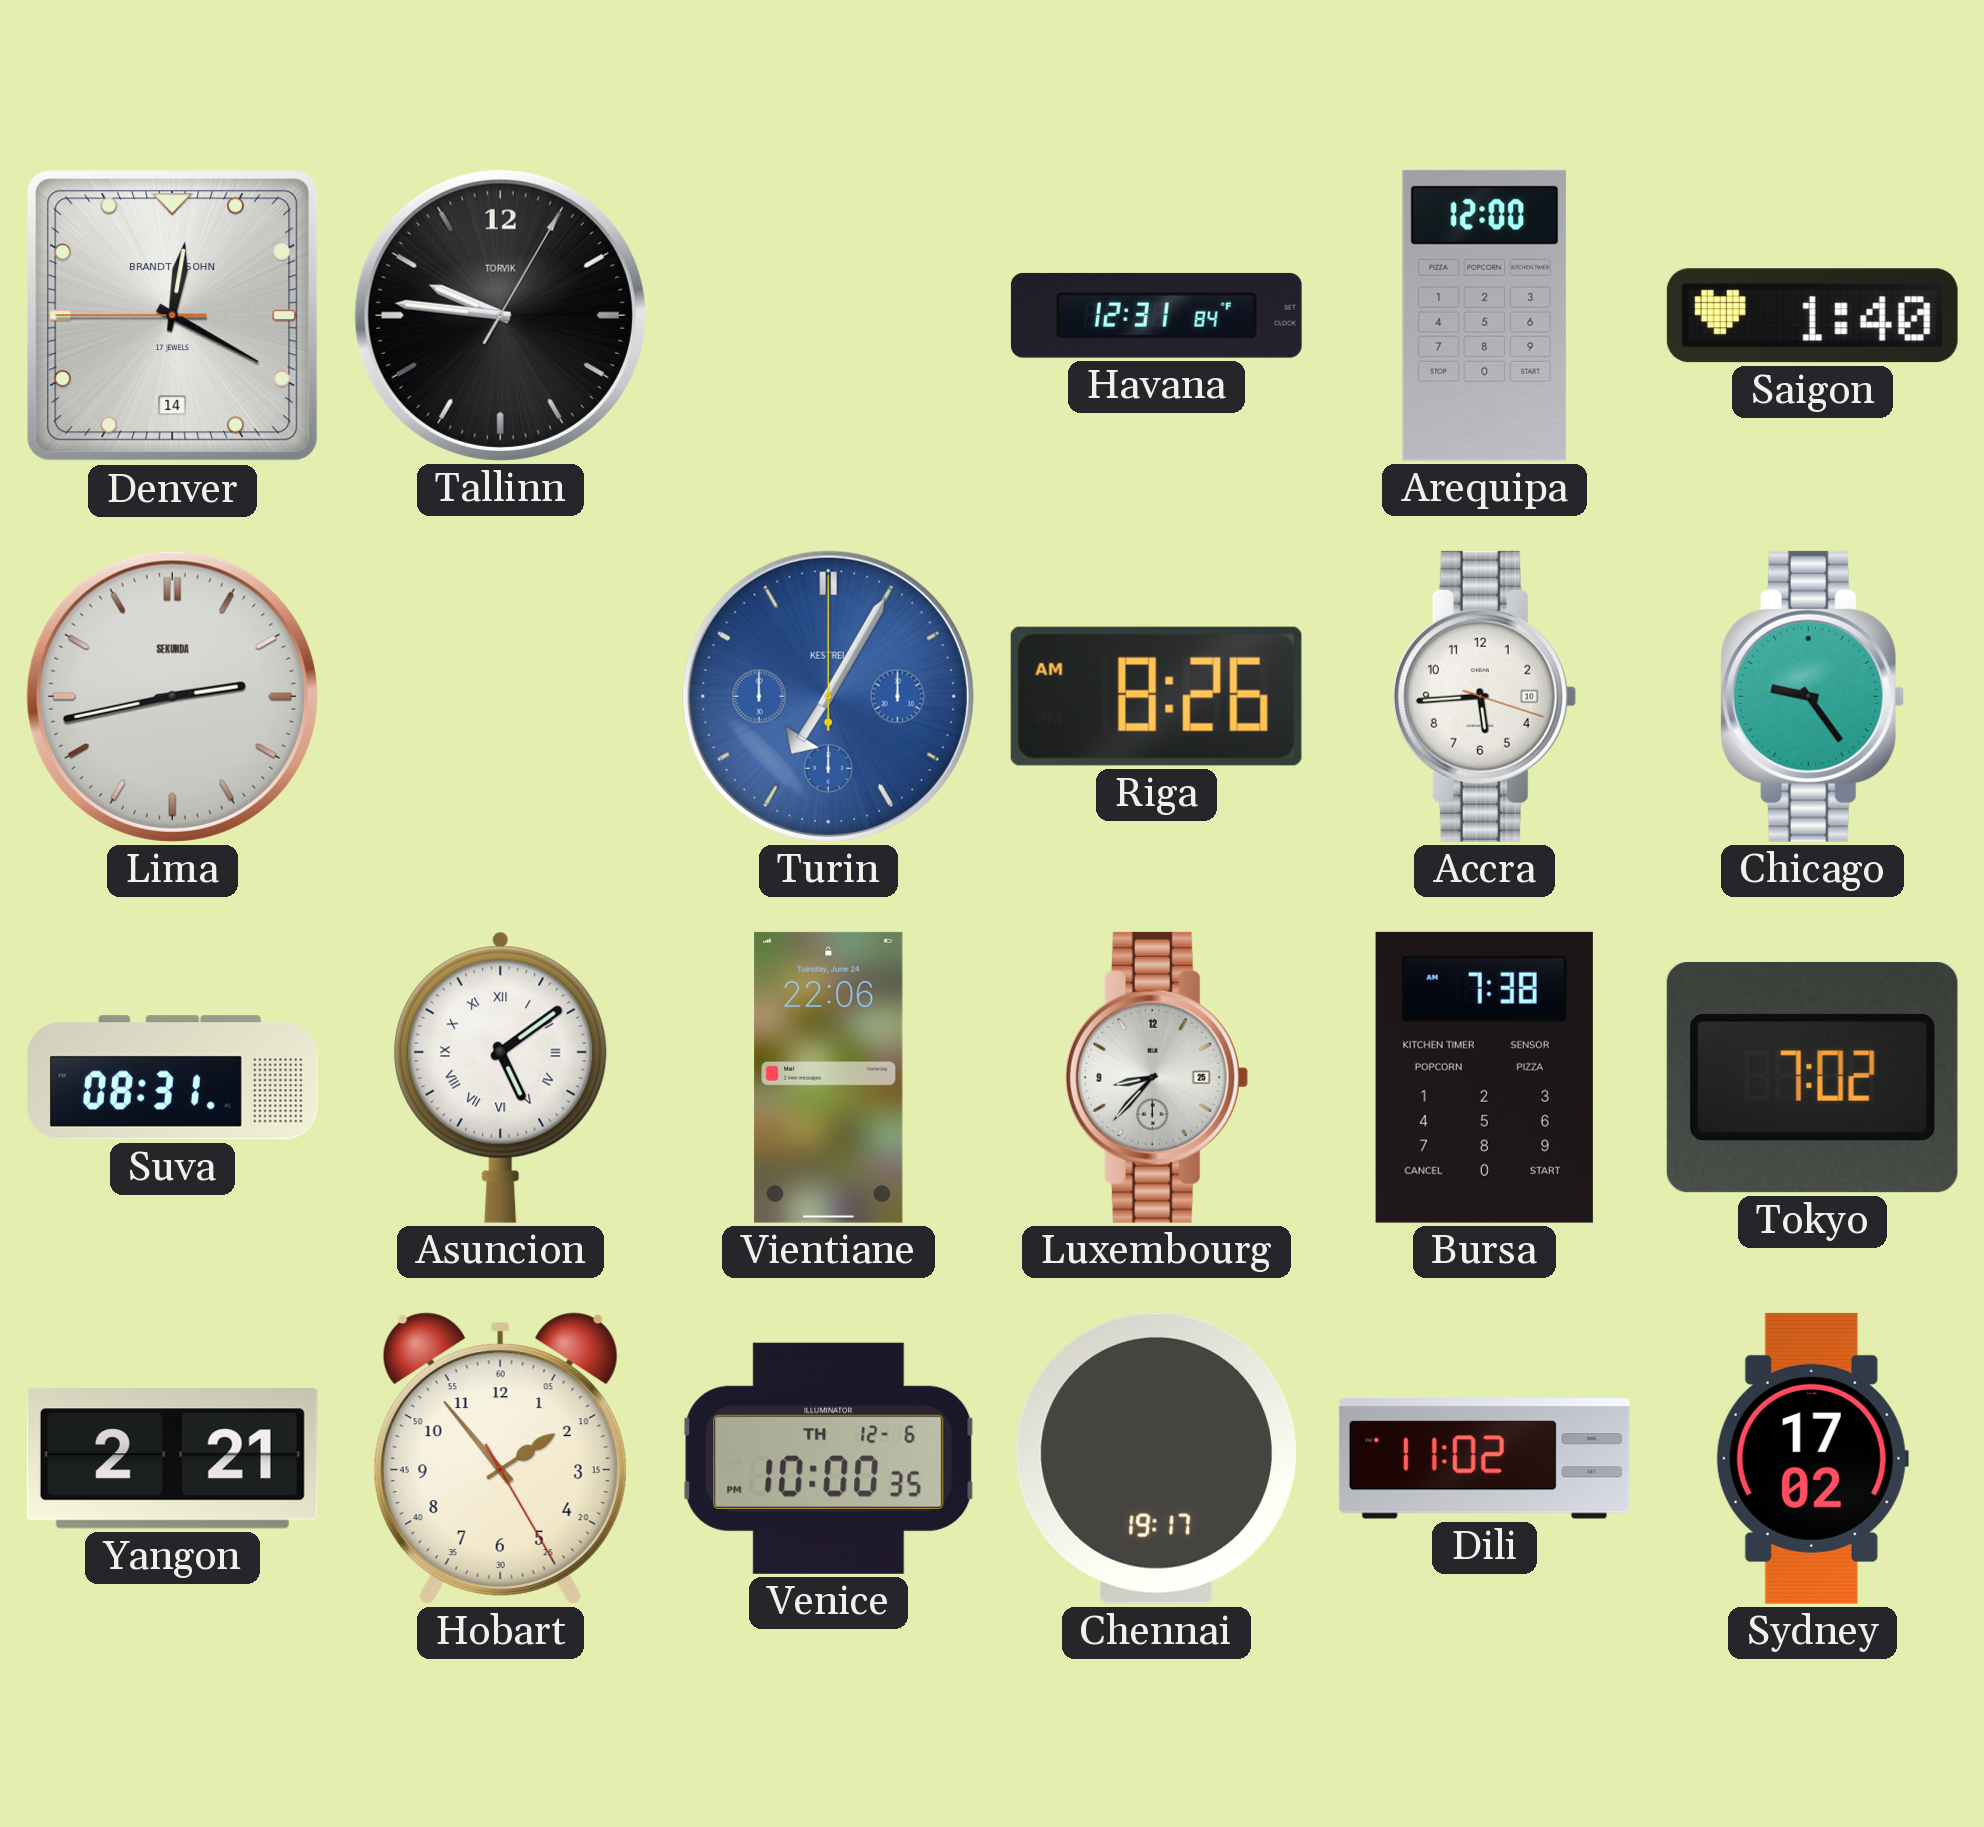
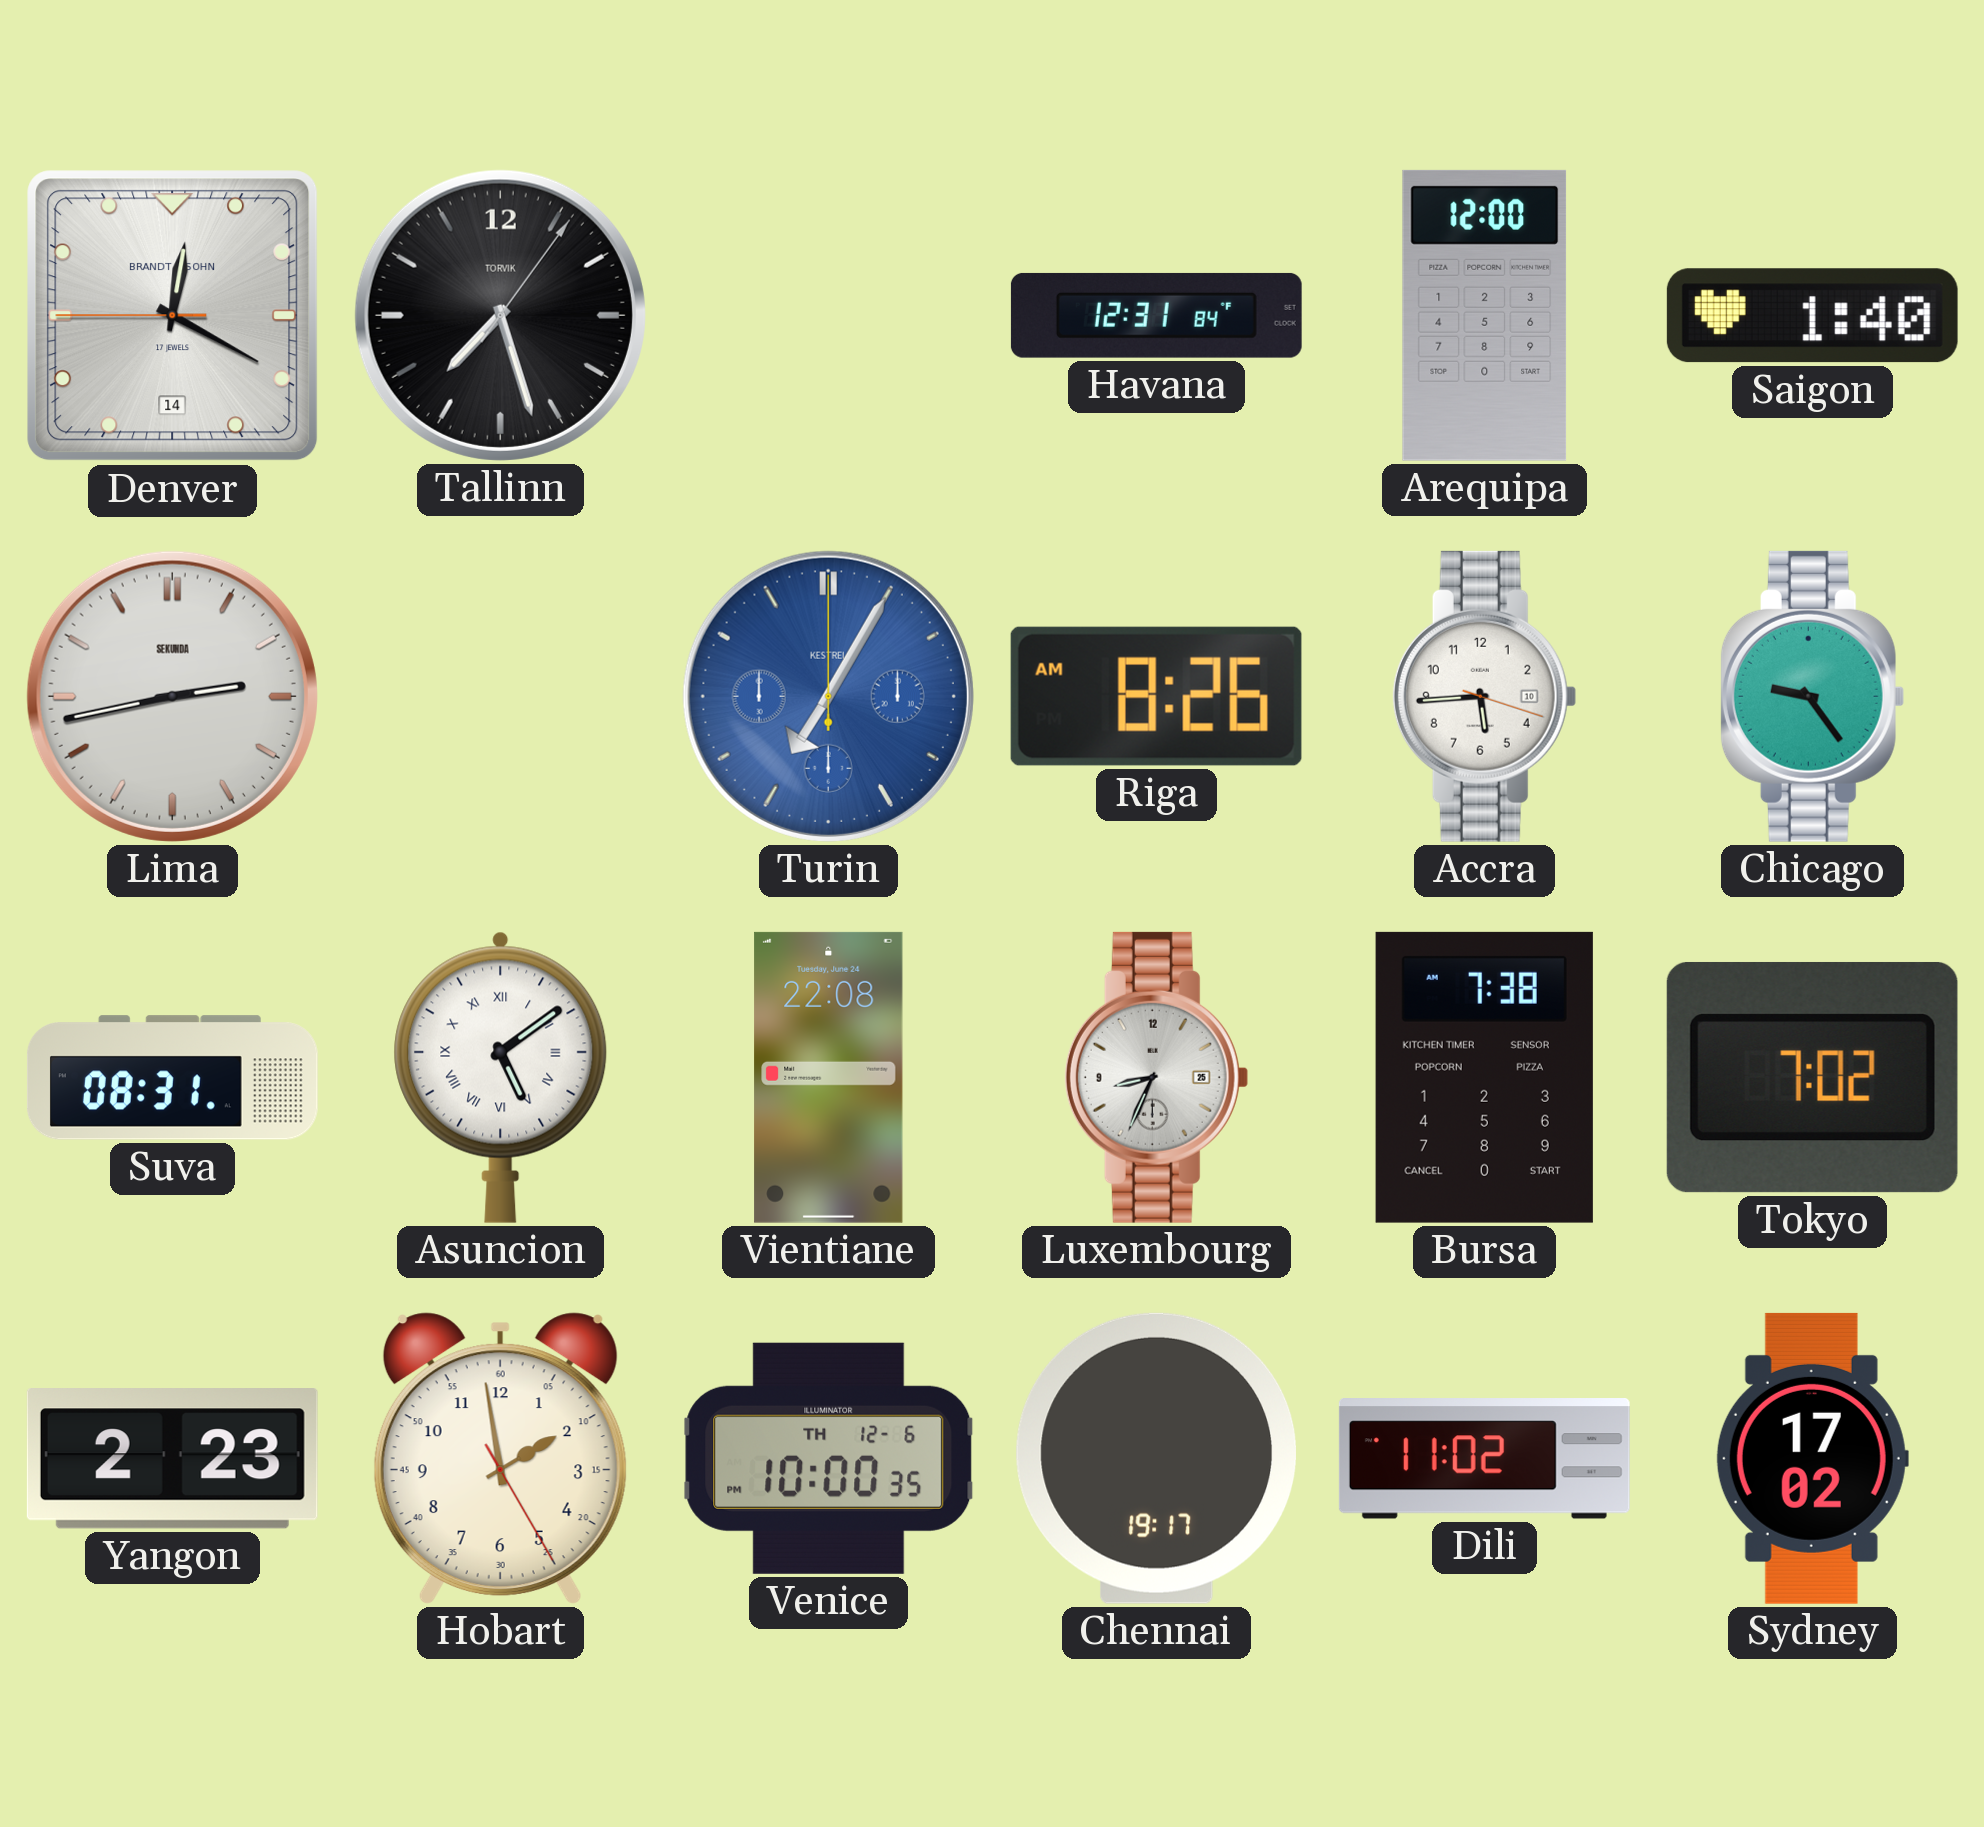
Tallinn: 9:46 -> 7:27 (500, 315)
Vientiane: 22:06 -> 22:08 (829, 1077)
Luxembourg: 8:37 -> 8:34 (1156, 1077)
Yangon: 2:21 -> 2:23 (172, 1459)
Hobart: 1:53 -> 1:58 (500, 1458)
